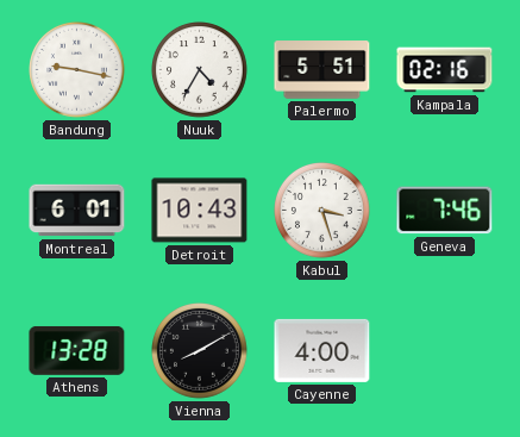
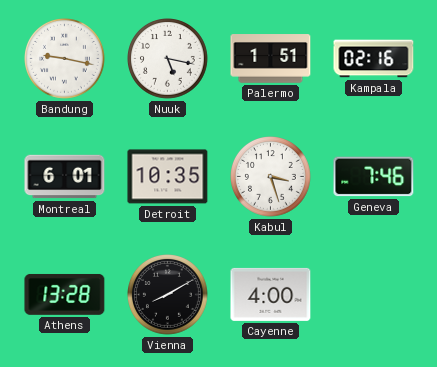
Nuuk: 4:35 -> 5:17 (168, 59)
Palermo: 5:51 -> 1:51 (271, 59)
Detroit: 10:43 -> 10:35 (168, 177)
